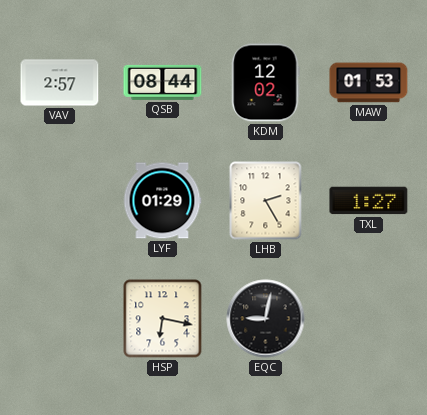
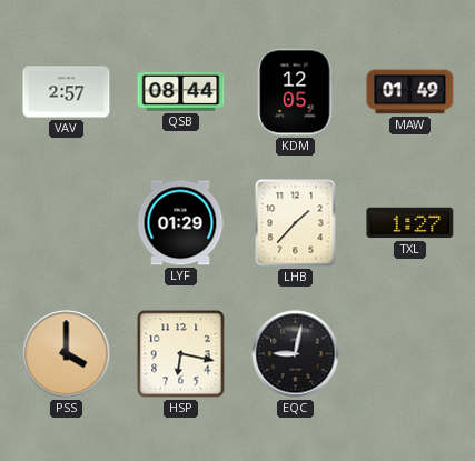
KDM: 12:02 -> 12:05 (296, 92)
MAW: 01:53 -> 01:49 (410, 92)
LHB: 2:25 -> 1:37 (296, 223)
PSS: none -> 4:00 (67, 354)
